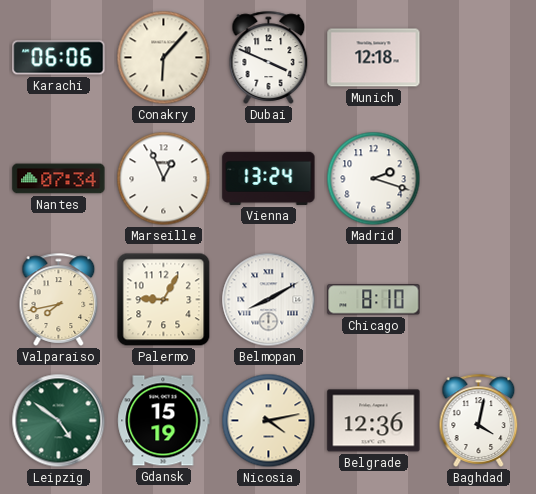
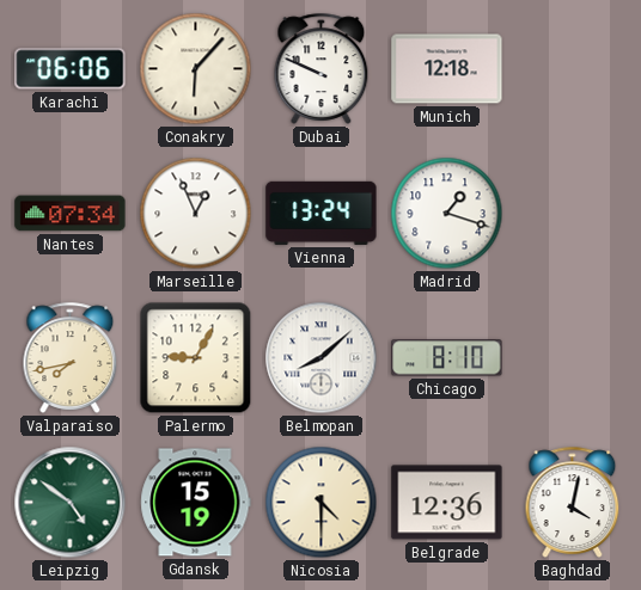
Dubai: 3:49 -> 9:49 (322, 68)
Madrid: 2:18 -> 1:18 (447, 214)
Belmopan: 8:10 -> 8:08 (322, 358)
Nicosia: 4:13 -> 4:30 (322, 503)
